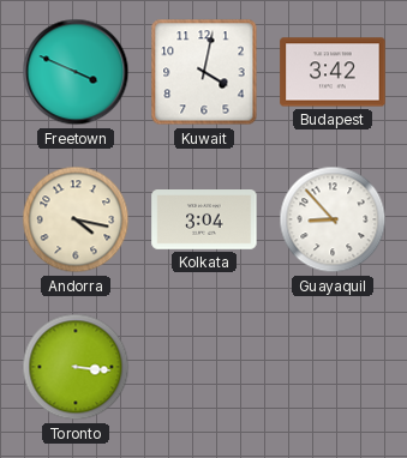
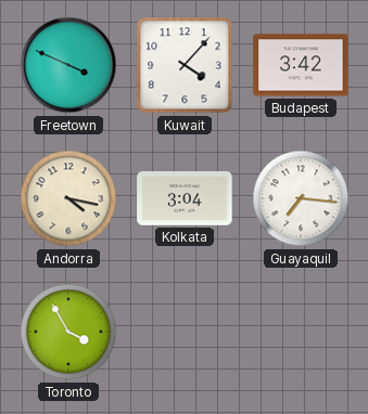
Kuwait: 4:02 -> 4:07 (185, 65)
Guayaquil: 8:53 -> 7:16 (301, 198)
Toronto: 3:16 -> 3:55 (68, 332)
